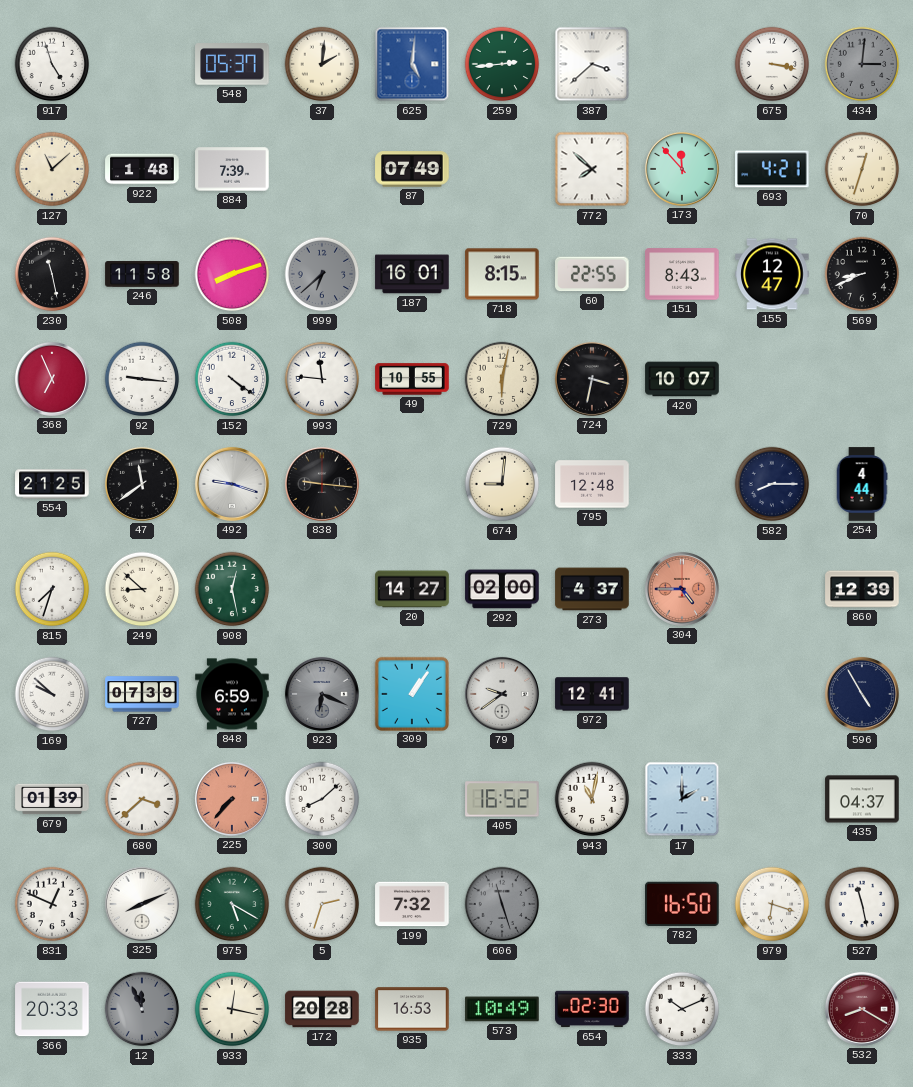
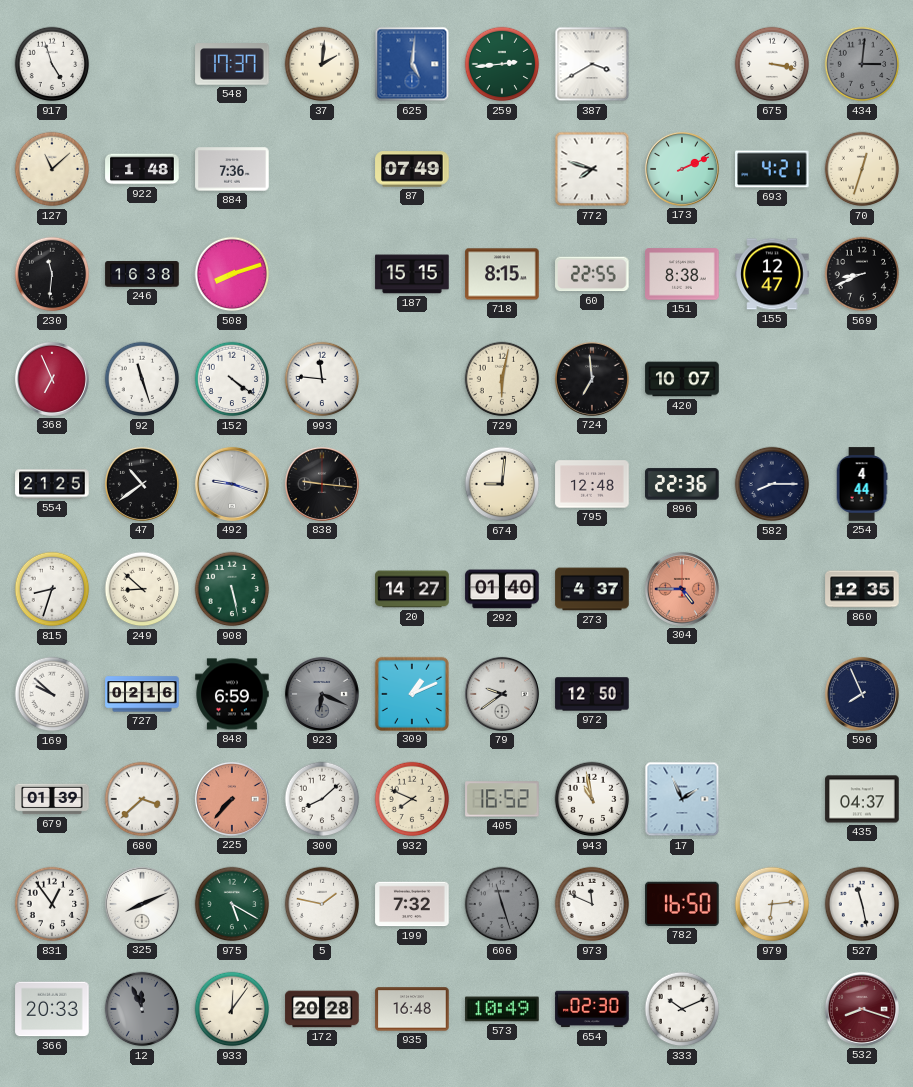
548: 05:37 -> 17:37 (232, 64)
387: 3:38 -> 3:40 (592, 64)
884: 7:39 -> 7:36 (232, 169)
772: 7:52 -> 7:48 (592, 169)
173: 11:53 -> 2:11 (682, 169)
230: 11:28 -> 11:31 (52, 274)
246: 11:58 -> 16:38 (142, 274)
999: 6:38 -> none (322, 274)
187: 16:01 -> 15:15 (412, 274)
151: 8:43 -> 8:38 (682, 274)
92: 9:16 -> 11:27 (142, 379)
49: 10:55 -> none (412, 379)
724: 3:32 -> 6:59 (592, 379)
47: 11:39 -> 10:39 (142, 484)
896: none -> 22:36 (682, 484)
815: 7:33 -> 8:33 (52, 589)
908: 12:28 -> 5:28 (232, 589)
292: 02:00 -> 01:40 (502, 589)
860: 12:39 -> 12:35 (862, 589)
727: 07:39 -> 02:16 (142, 694)
309: 1:06 -> 1:11 (411, 693)
972: 12:41 -> 12:50 (592, 694)
596: 4:55 -> 7:56 (862, 694)
932: none -> 7:49 (412, 799)
943: 11:02 -> 10:58 (592, 799)
17: 2:00 -> 1:56 (682, 799)
831: 12:49 -> 12:54 (52, 904)
5: 2:33 -> 1:47 (322, 904)
973: none -> 11:49 (592, 904)
979: 6:18 -> 6:14 (772, 904)
933: 12:17 -> 12:06 (232, 1009)
935: 16:53 -> 16:48 (412, 1009)
532: 8:20 -> 8:18 (862, 1009)
